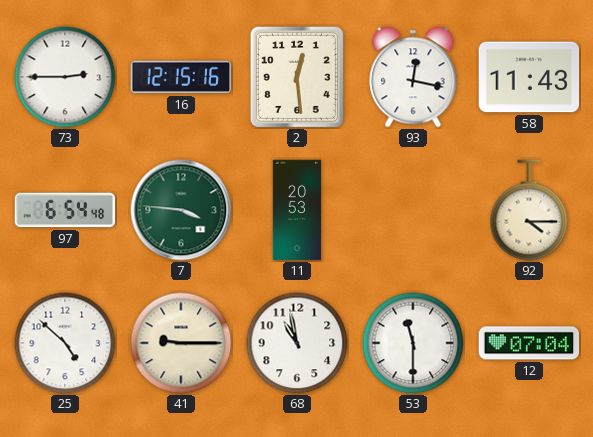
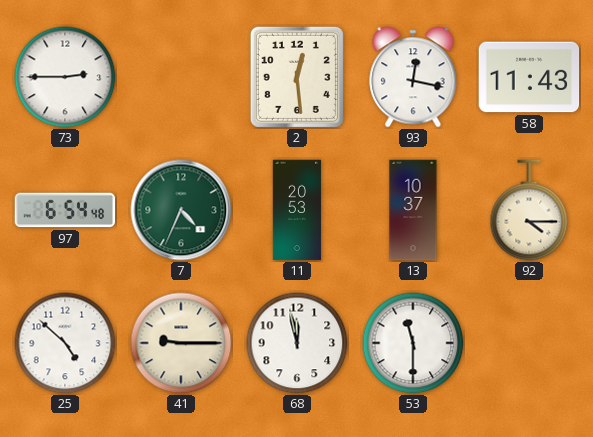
16: 12:15 -> none (181, 77)
7: 3:46 -> 4:34 (181, 210)
13: none -> 10:37 (413, 210)
68: 10:58 -> 11:58 (297, 343)
12: 07:04 -> none (529, 343)
